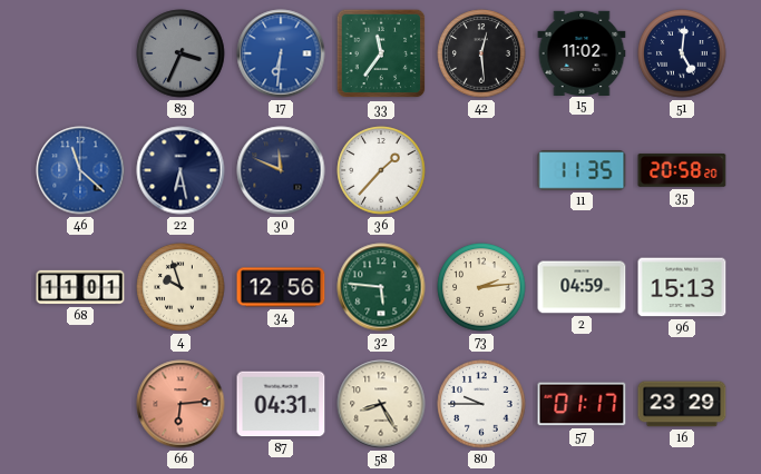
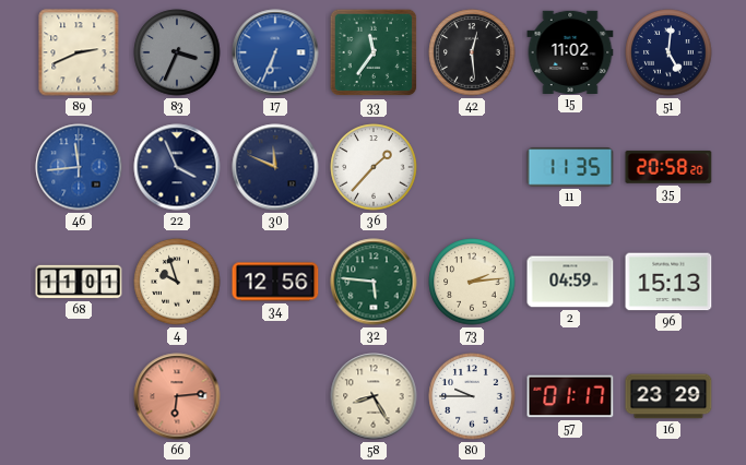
89: none -> 2:41 (79, 52)
17: 6:31 -> 6:34 (275, 52)
46: 11:22 -> 11:44 (79, 167)
22: 6:28 -> 3:56 (177, 167)
87: 04:31 -> none (281, 404)
